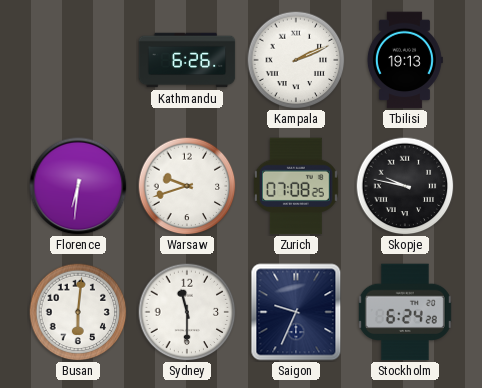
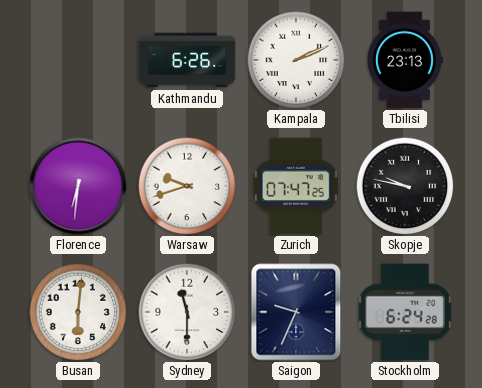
Tbilisi: 19:13 -> 23:13 (404, 60)
Zurich: 07:08 -> 07:47 (296, 186)
